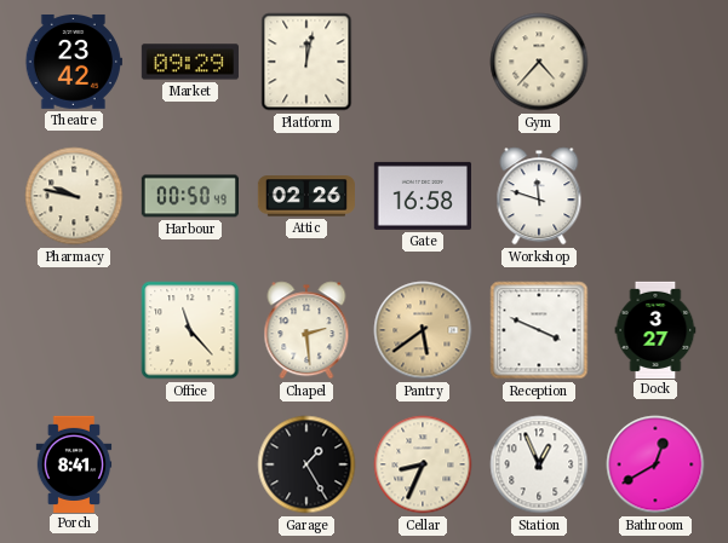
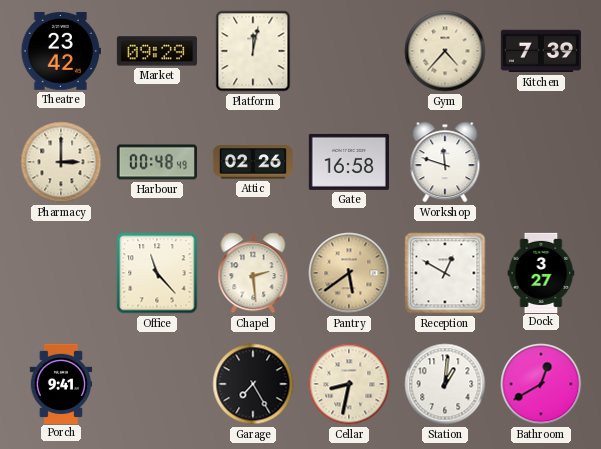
Kitchen: none -> 7:39 (541, 51)
Pharmacy: 9:47 -> 3:00 (61, 162)
Harbour: 00:50 -> 00:48 (156, 162)
Reception: 3:49 -> 12:50 (445, 273)
Porch: 8:41 -> 9:41 (61, 383)
Garage: 1:25 -> 7:25 (253, 384)
Cellar: 8:34 -> 8:32 (349, 384)
Station: 12:56 -> 1:01 (445, 384)
